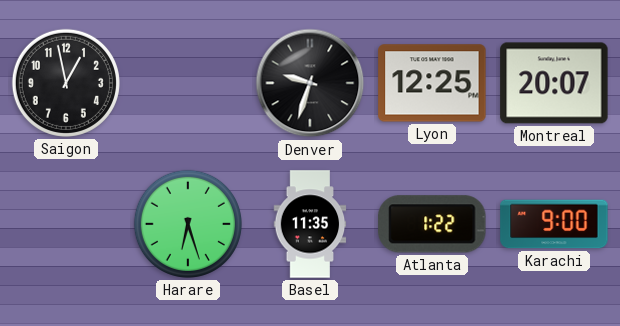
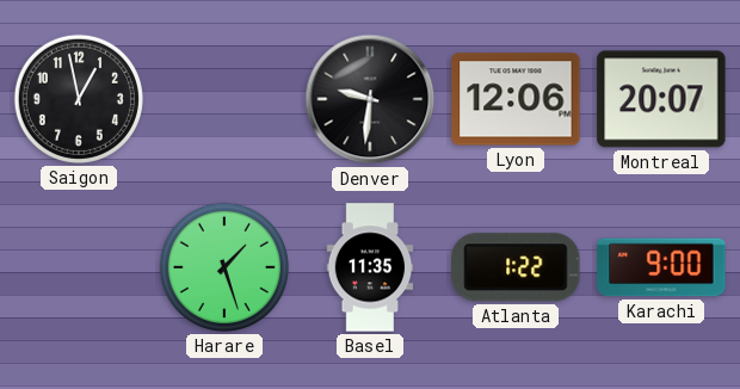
Denver: 9:33 -> 9:31 (370, 99)
Lyon: 12:25 -> 12:06 (516, 99)
Harare: 6:27 -> 1:27 (224, 267)
